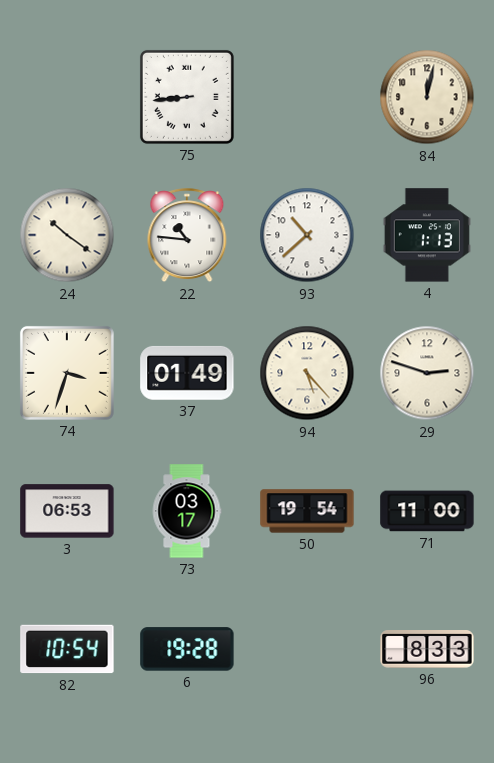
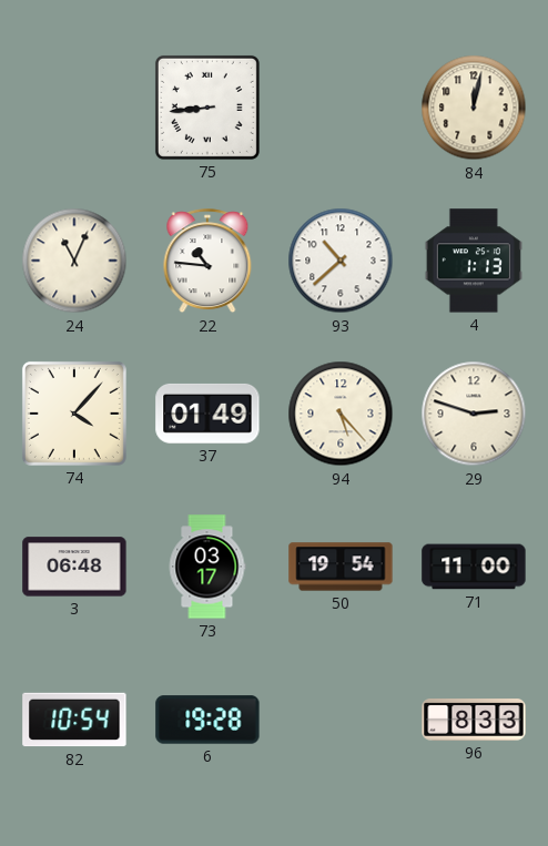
24: 10:21 -> 11:04 (74, 261)
74: 3:33 -> 4:07 (74, 414)
3: 06:53 -> 06:48 (74, 567)
